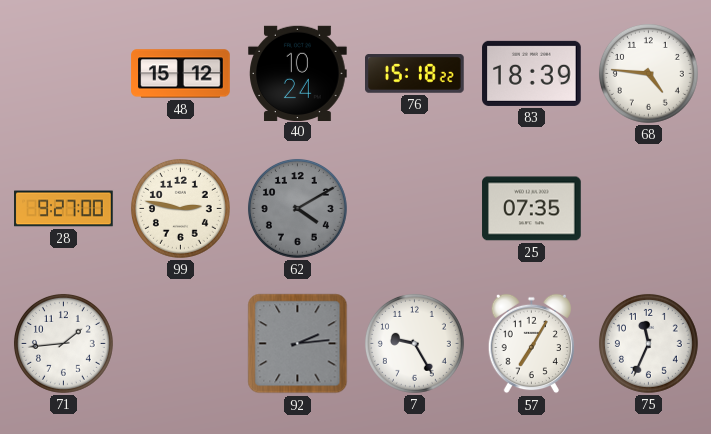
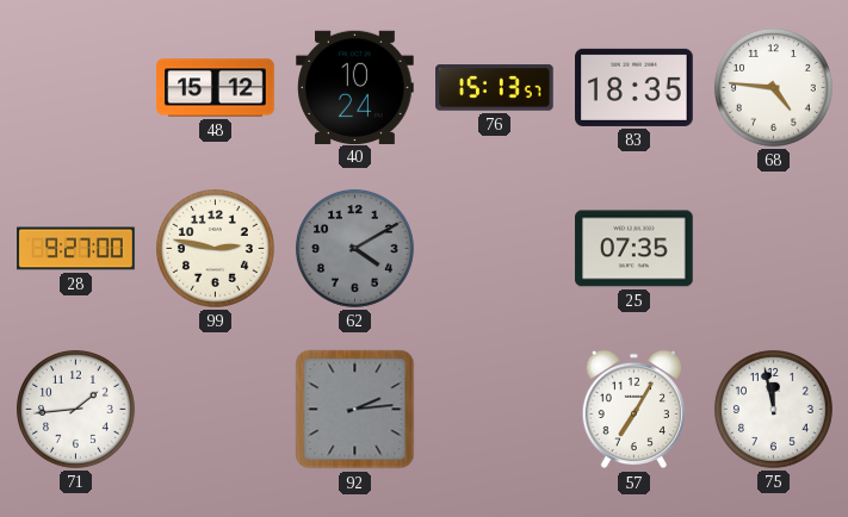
76: 15:18 -> 15:13 (495, 88)
83: 18:39 -> 18:35 (635, 87)
7: 9:25 -> none (414, 343)
75: 11:34 -> 11:58 (773, 409)
